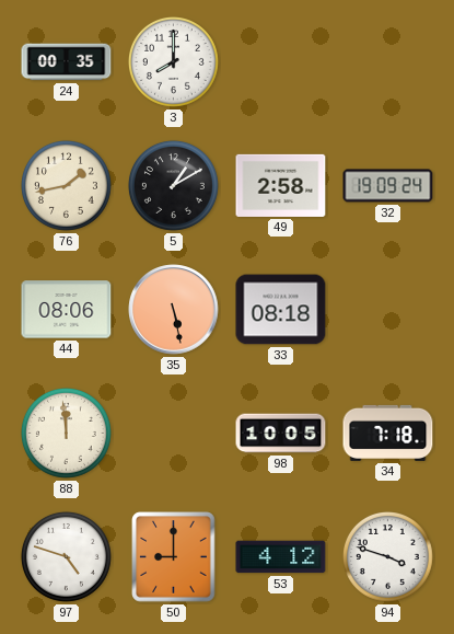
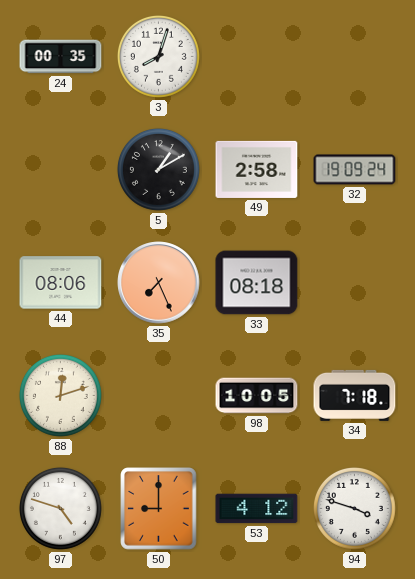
3: 8:00 -> 8:03 (158, 56)
76: 1:43 -> none (66, 185)
35: 5:28 -> 7:26 (159, 283)
88: 11:59 -> 12:12 (60, 395)
